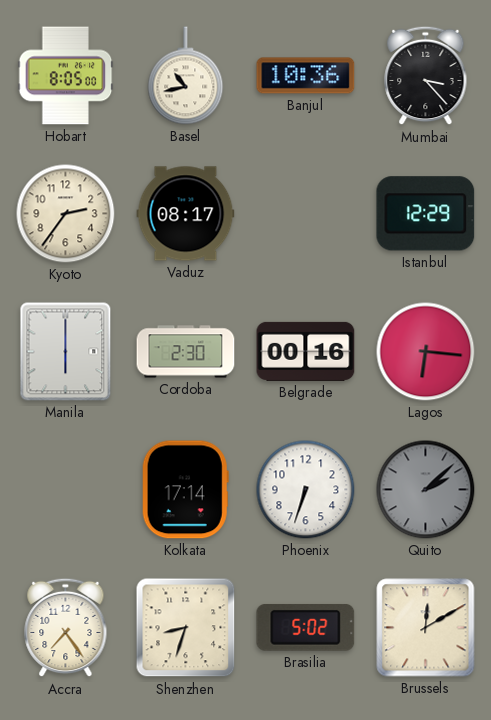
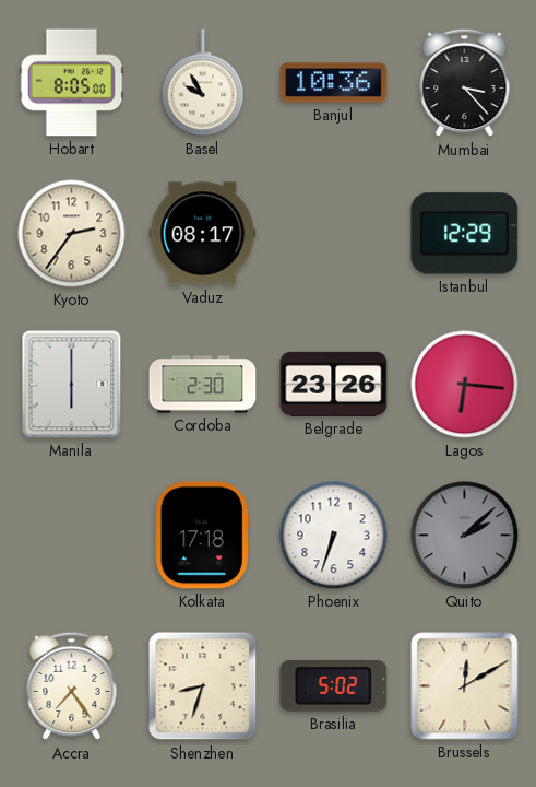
Basel: 10:43 -> 9:55 (203, 83)
Belgrade: 00:16 -> 23:26 (334, 384)
Kolkata: 17:14 -> 17:18 (202, 536)
